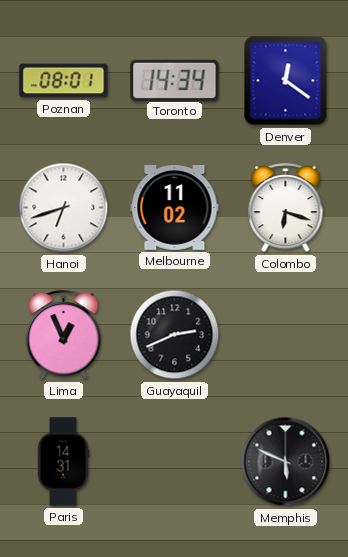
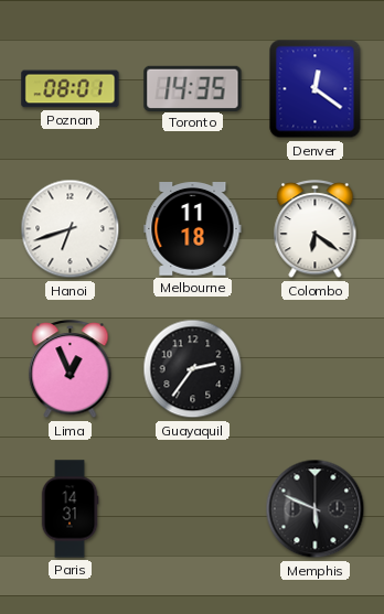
Toronto: 14:34 -> 14:35 (193, 88)
Melbourne: 11:02 -> 11:18 (193, 229)
Colombo: 6:18 -> 6:21 (316, 230)
Guayaquil: 2:41 -> 2:36 (193, 369)
